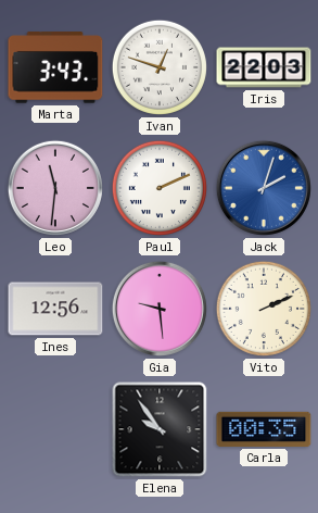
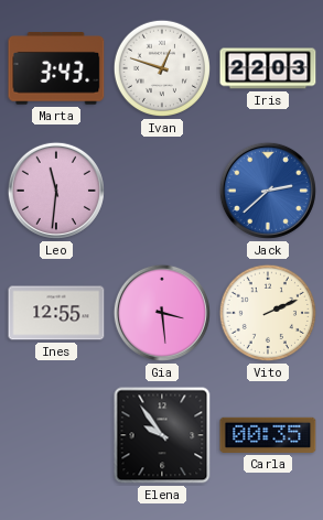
Paul: 2:11 -> none (160, 188)
Jack: 2:03 -> 2:38 (268, 191)
Ines: 12:56 -> 12:55 (56, 313)
Gia: 9:29 -> 3:29 (162, 313)
